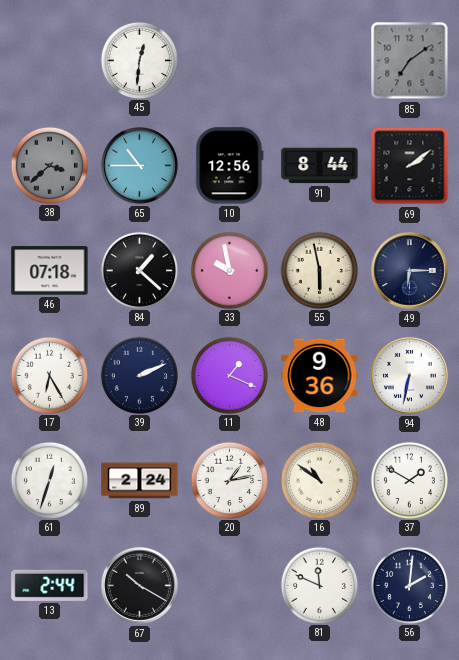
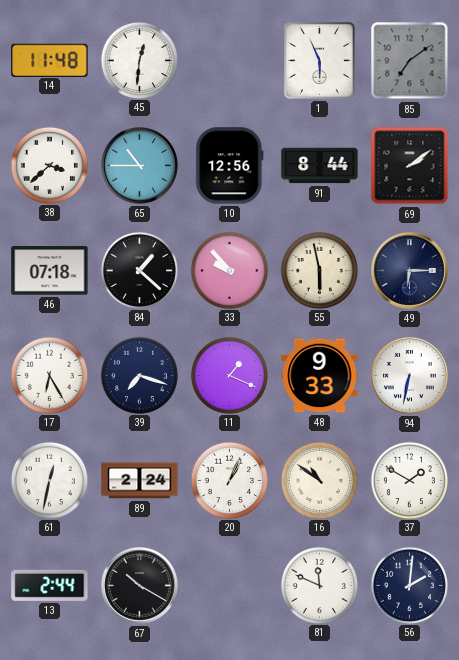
14: none -> 11:48 (50, 60)
1: none -> 5:56 (319, 60)
38 dial: grey -> white (49, 165)
33: 9:58 -> 9:53 (229, 270)
39: 2:11 -> 7:18 (139, 375)
48: 9:36 -> 9:33 (320, 376)
61: 12:33 -> 12:32 (49, 480)
20: 1:13 -> 1:04 (229, 480)
